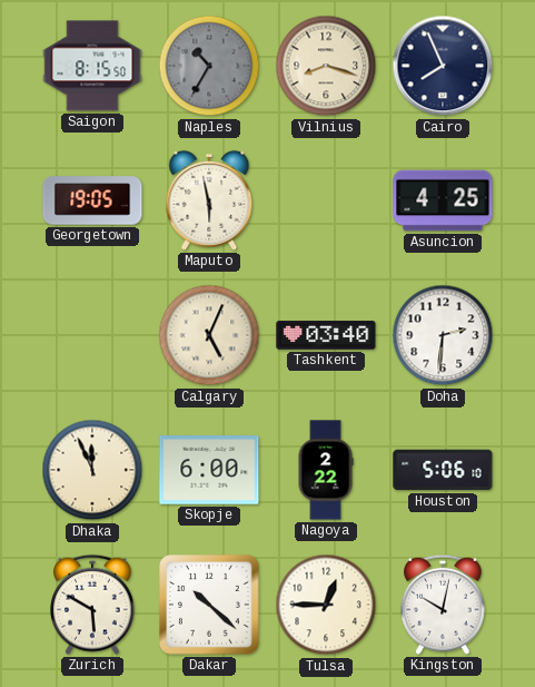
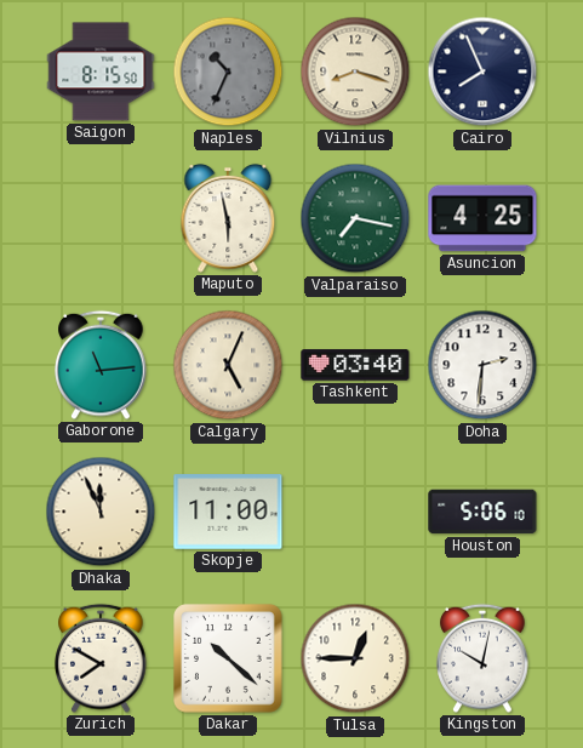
Naples: 10:35 -> 10:34 (228, 72)
Georgetown: 19:05 -> none (92, 200)
Valparaiso: none -> 7:17 (355, 218)
Gaborone: none -> 11:14 (101, 365)
Skopje: 6:00 -> 11:00 (228, 512)
Nagoya: 2:22 -> none (326, 470)
Zurich: 5:50 -> 7:50 (101, 658)
